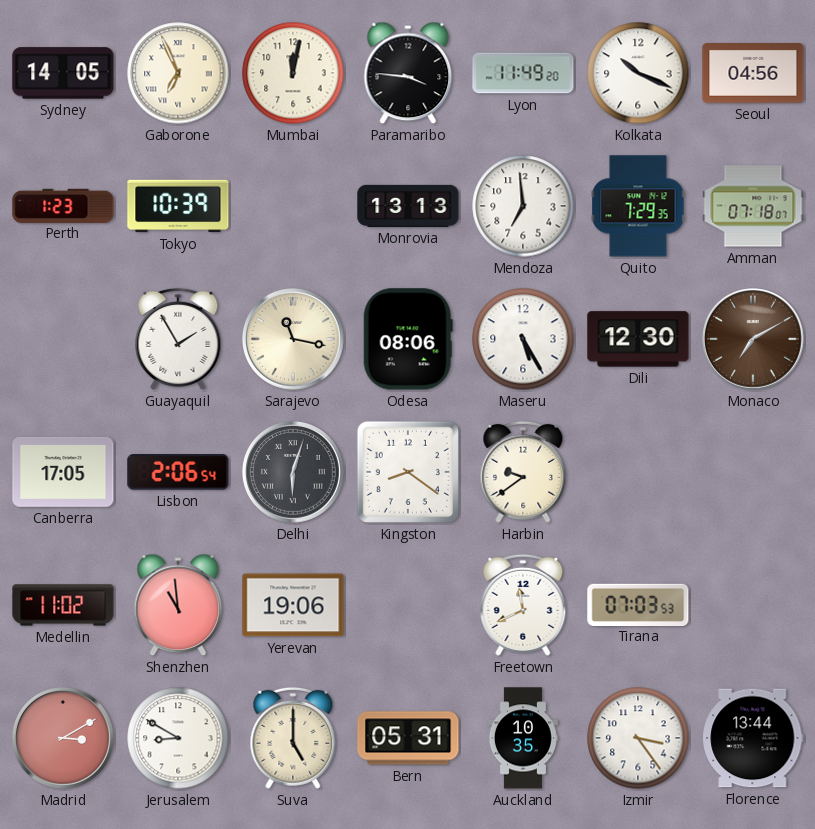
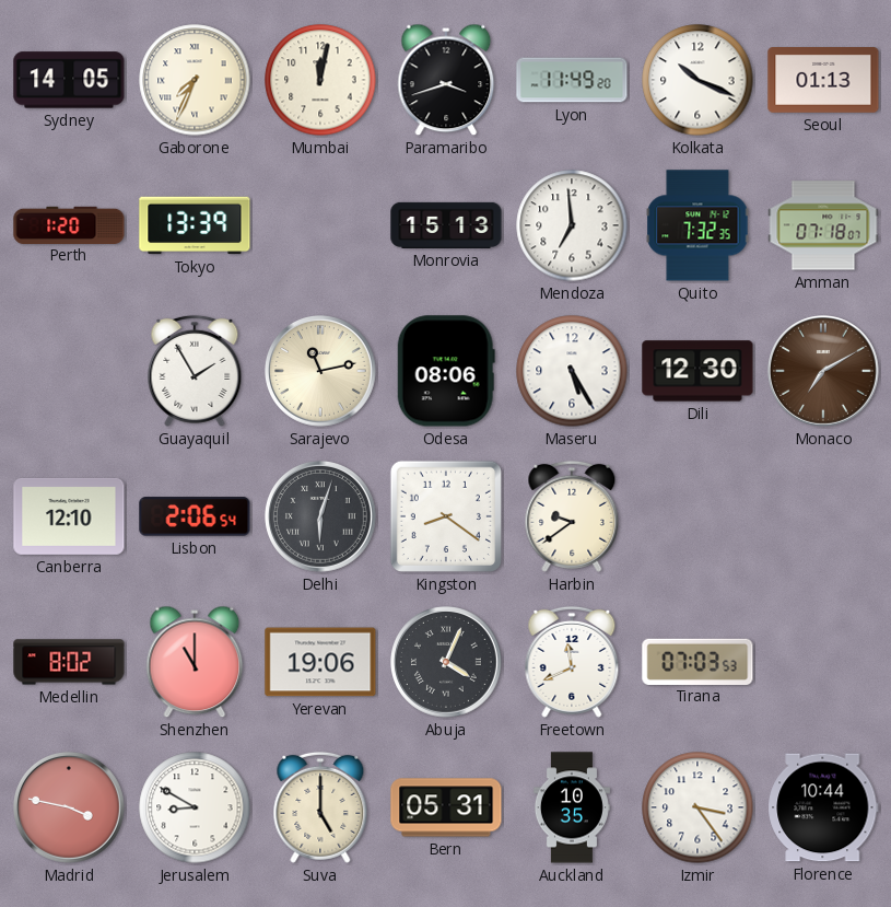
Gaborone: 6:56 -> 7:34 (195, 80)
Paramaribo: 3:46 -> 3:42 (446, 80)
Seoul: 04:56 -> 01:13 (823, 81)
Perth: 1:23 -> 1:20 (69, 224)
Tokyo: 10:39 -> 13:39 (195, 225)
Monrovia: 13:13 -> 15:13 (446, 225)
Quito: 7:29 -> 7:32 (697, 225)
Sarajevo: 11:17 -> 11:13 (321, 372)
Canberra: 17:05 -> 12:10 (69, 516)
Medellin: 11:02 -> 8:02 (69, 662)
Shenzhen: 10:59 -> 11:00 (195, 662)
Abuja: none -> 4:04 (447, 663)
Madrid: 3:10 -> 3:47 (70, 809)
Florence: 13:44 -> 10:44 (823, 807)
